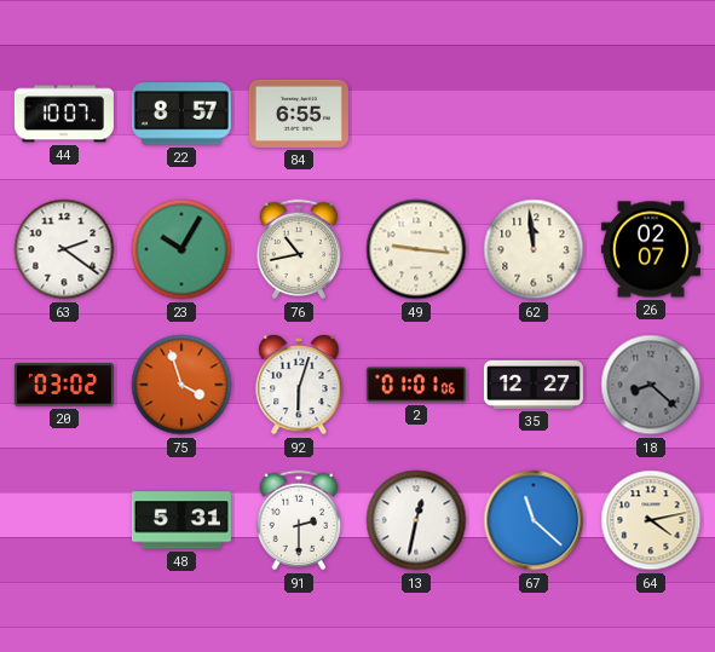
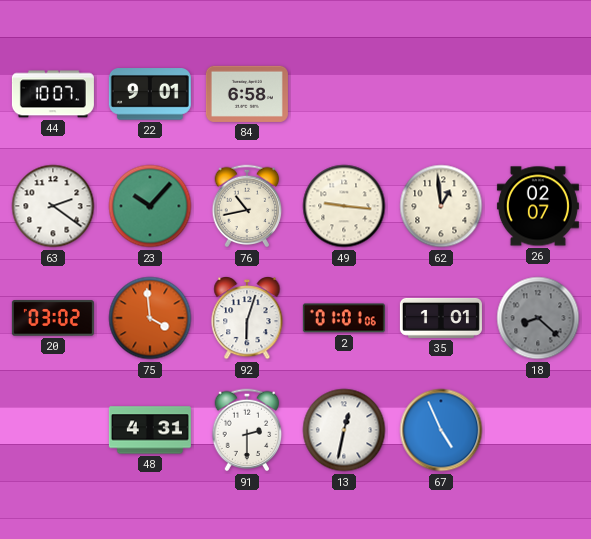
22: 8:57 -> 9:01 (150, 94)
84: 6:55 -> 6:58 (247, 94)
23: 10:05 -> 10:07 (150, 206)
62: 11:59 -> 12:59 (441, 206)
75: 3:57 -> 3:59 (150, 318)
35: 12:27 -> 1:01 (441, 318)
48: 5:31 -> 4:31 (150, 430)
67: 11:22 -> 4:56 (441, 430)
64: 4:13 -> none (651, 520)
